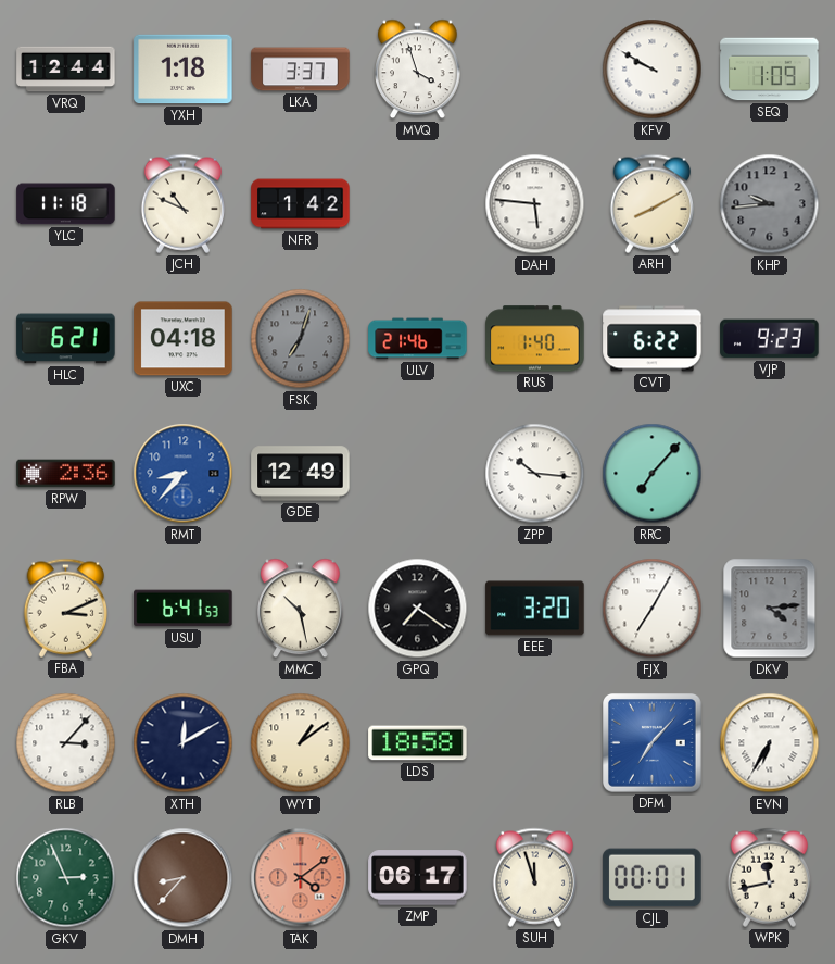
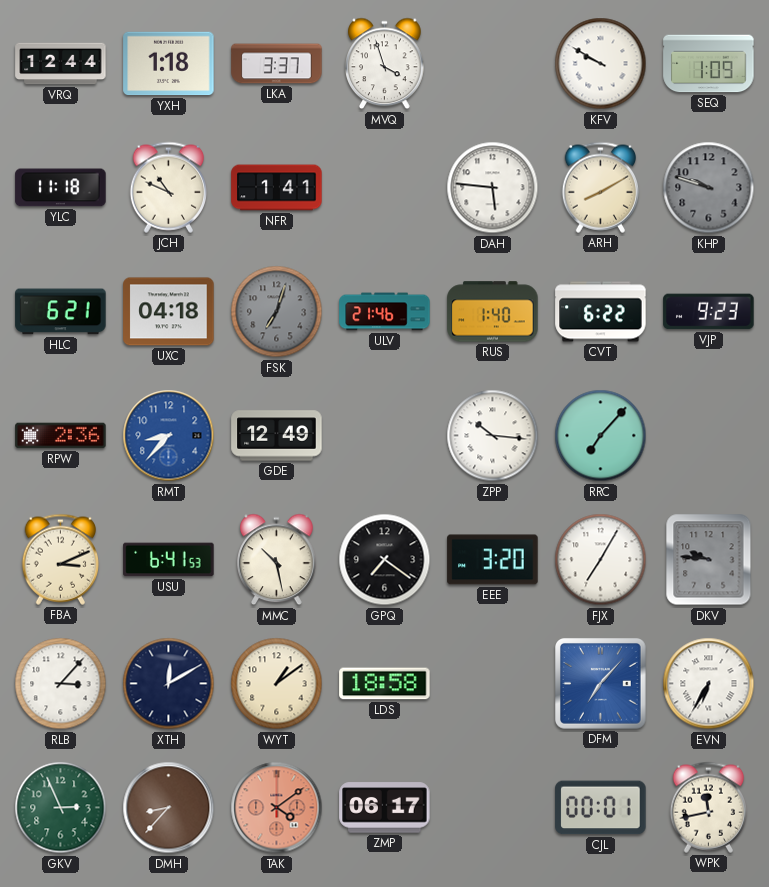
NFR: 1:42 -> 1:41 (277, 188)
KHP: 9:44 -> 9:48 (709, 188)
DKV: 4:14 -> 9:46 (709, 560)
SUH: 11:57 -> none (534, 877)
